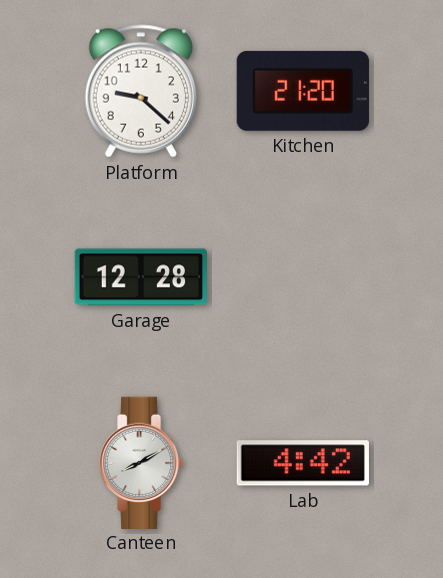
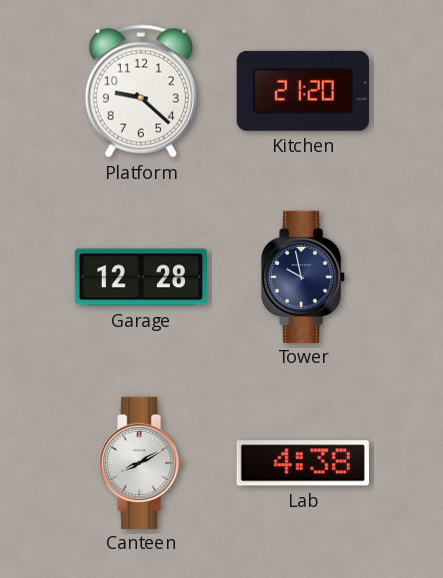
Tower: none -> 9:58 (303, 276)
Lab: 4:42 -> 4:38 (303, 463)
